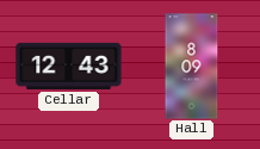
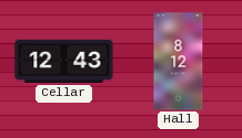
Hall: 8:09 -> 8:12 (179, 62)
